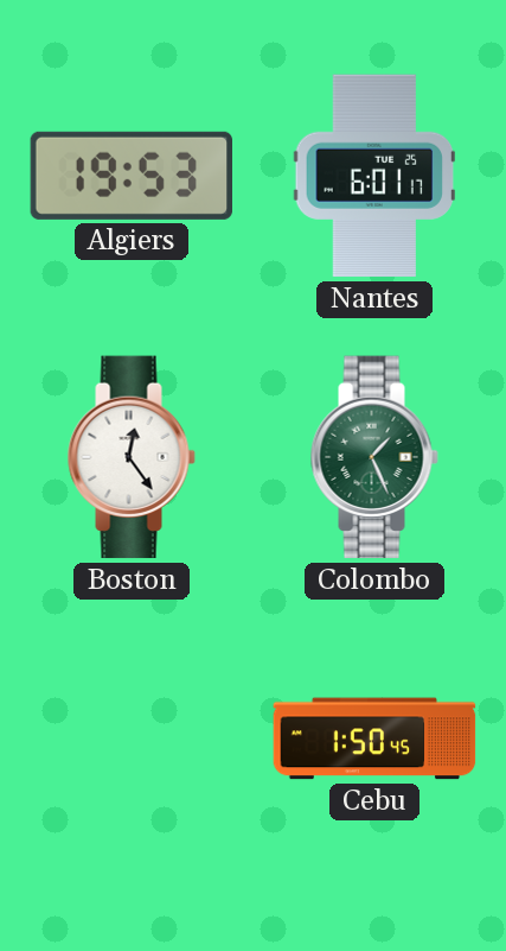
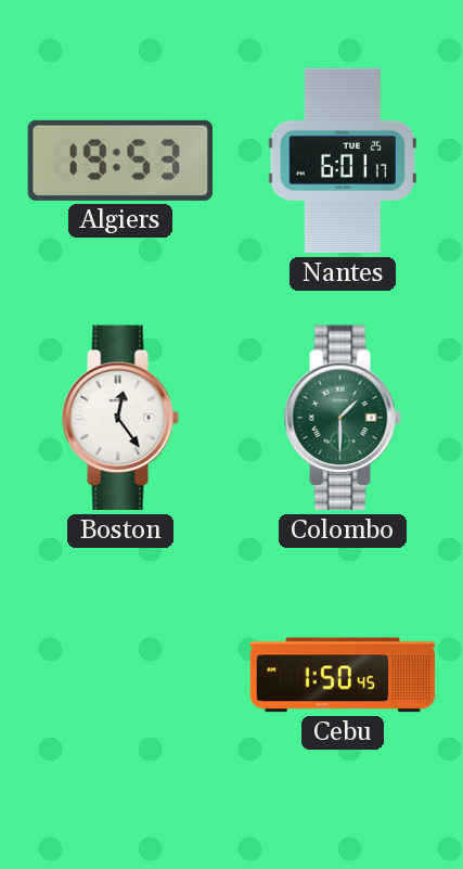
Colombo: 1:26 -> 1:30 (343, 418)
